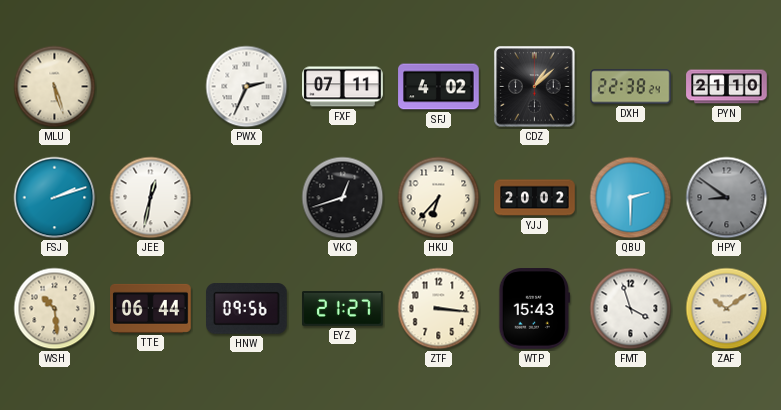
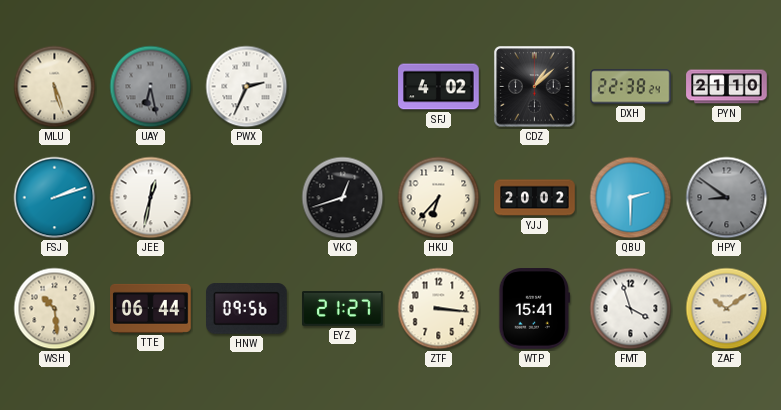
UAY: none -> 6:28 (151, 87)
FXF: 07:11 -> none (343, 87)
WTP: 15:43 -> 15:41 (535, 309)
